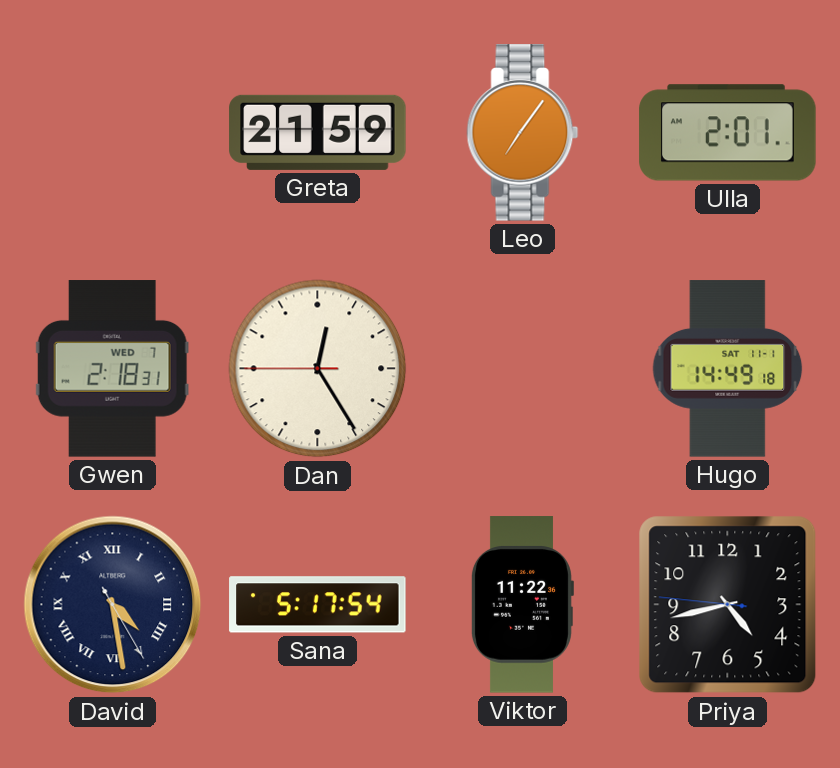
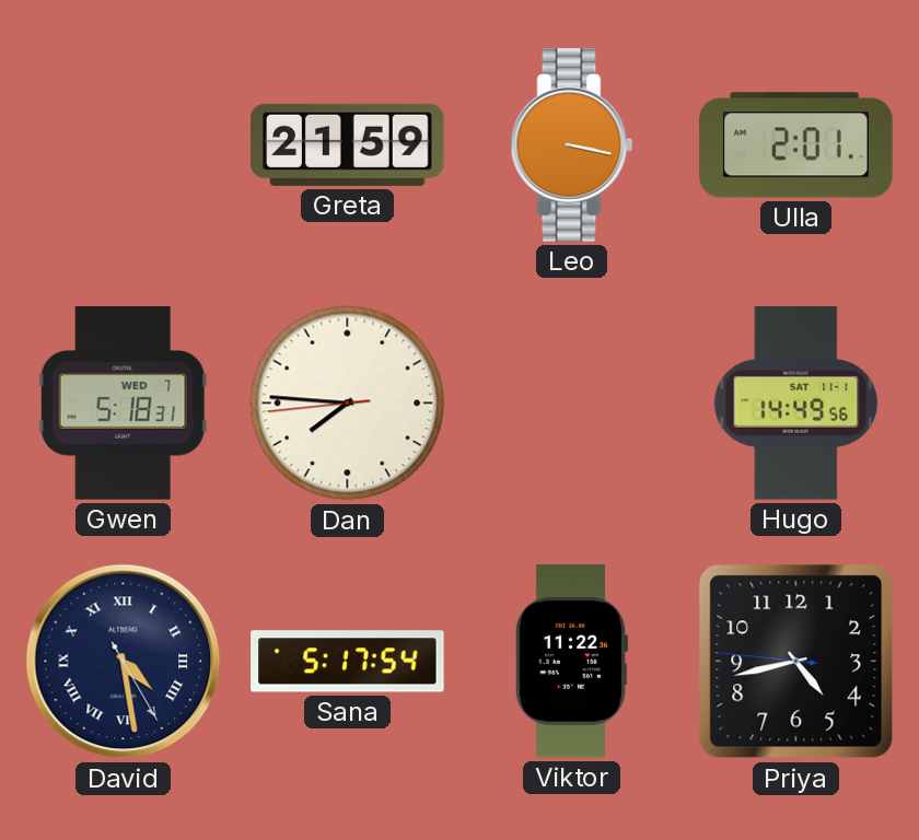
Leo: 7:06 -> 3:17 (572, 145)
Gwen: 2:18 -> 5:18 (123, 404)
Dan: 12:24 -> 7:45 (348, 404)
Hugo: 14:49:18 -> 14:49:56 (796, 404)
